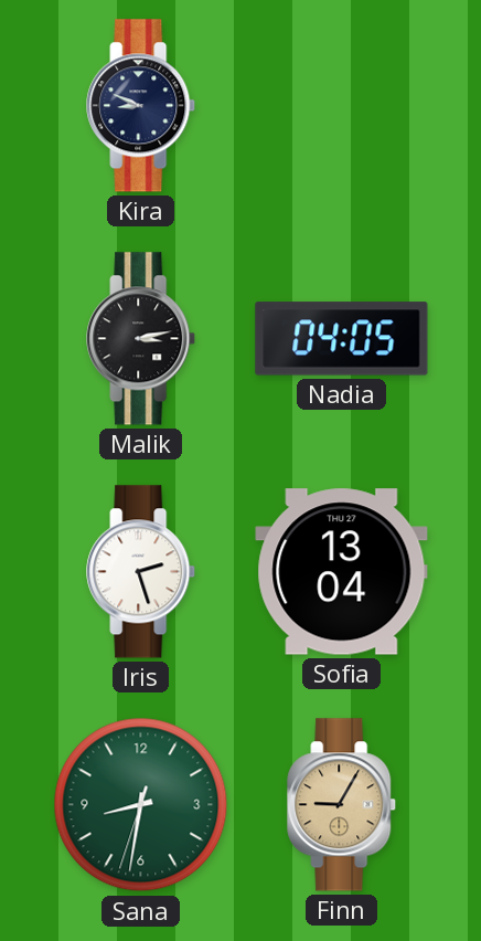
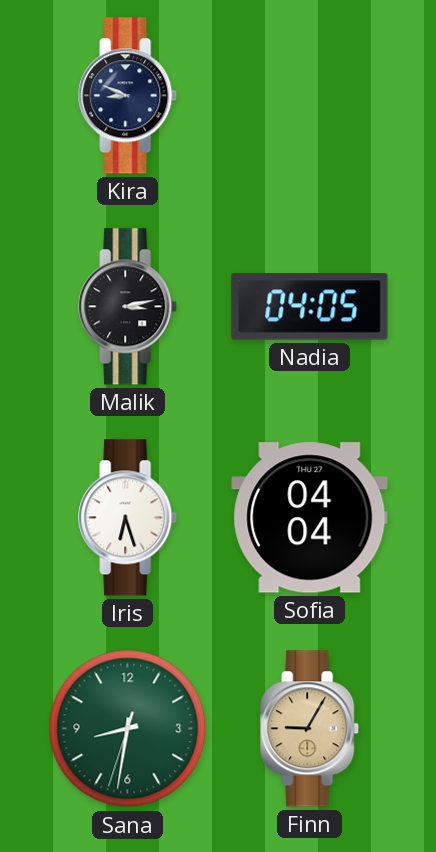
Iris: 2:27 -> 6:27 (128, 518)
Sofia: 13:04 -> 04:04 (310, 518)
